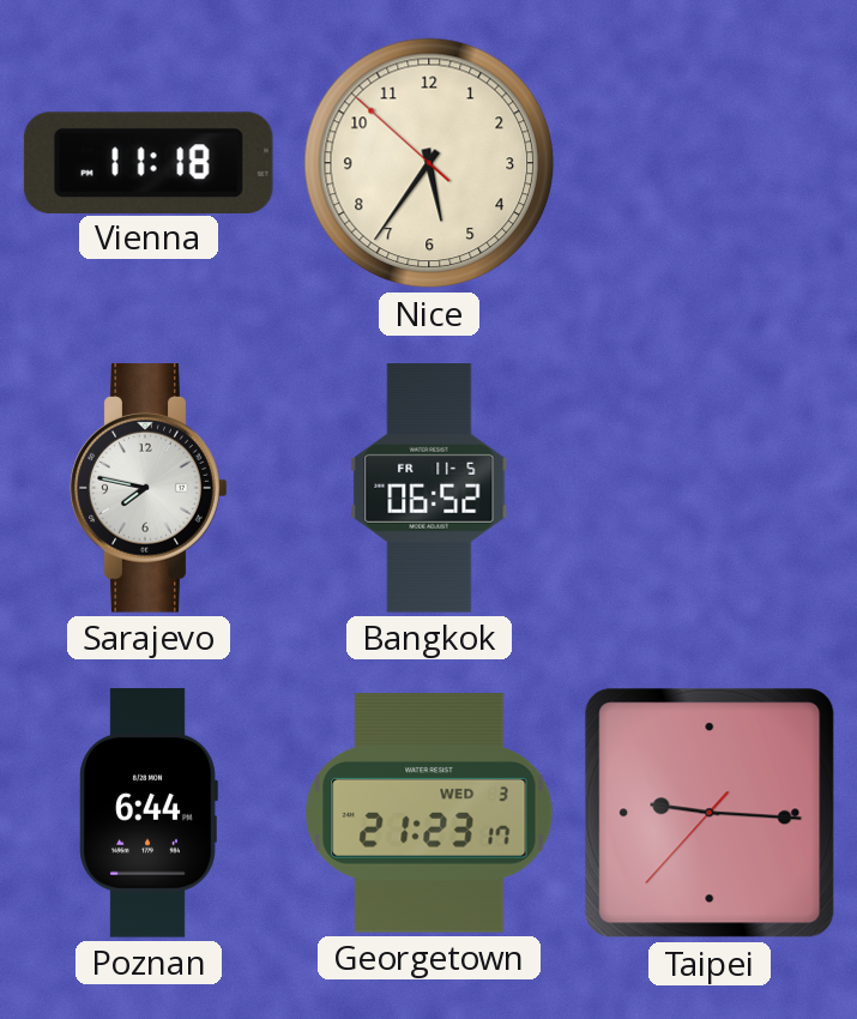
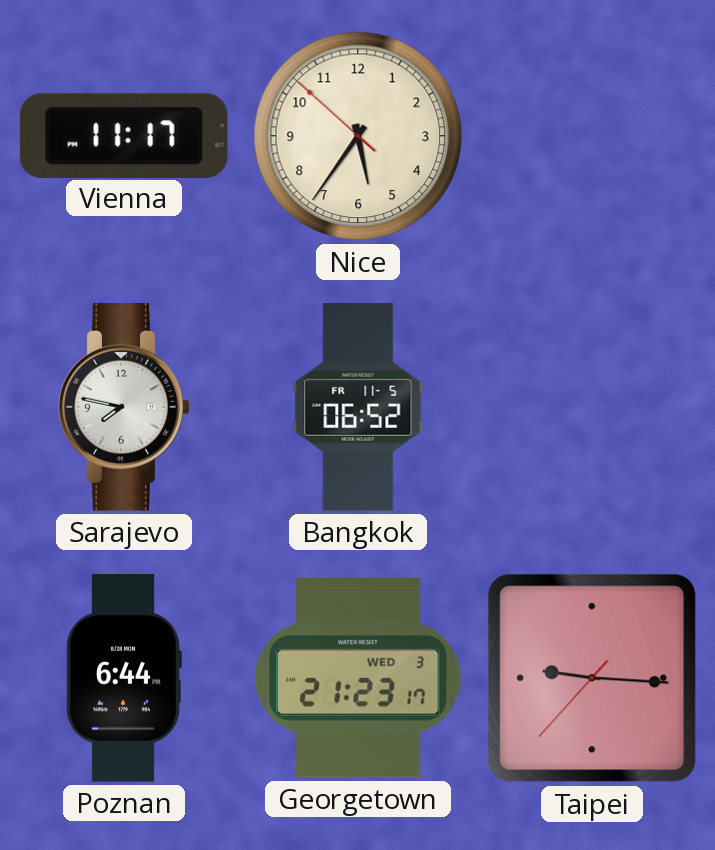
Vienna: 11:18 -> 11:17 (124, 135)
